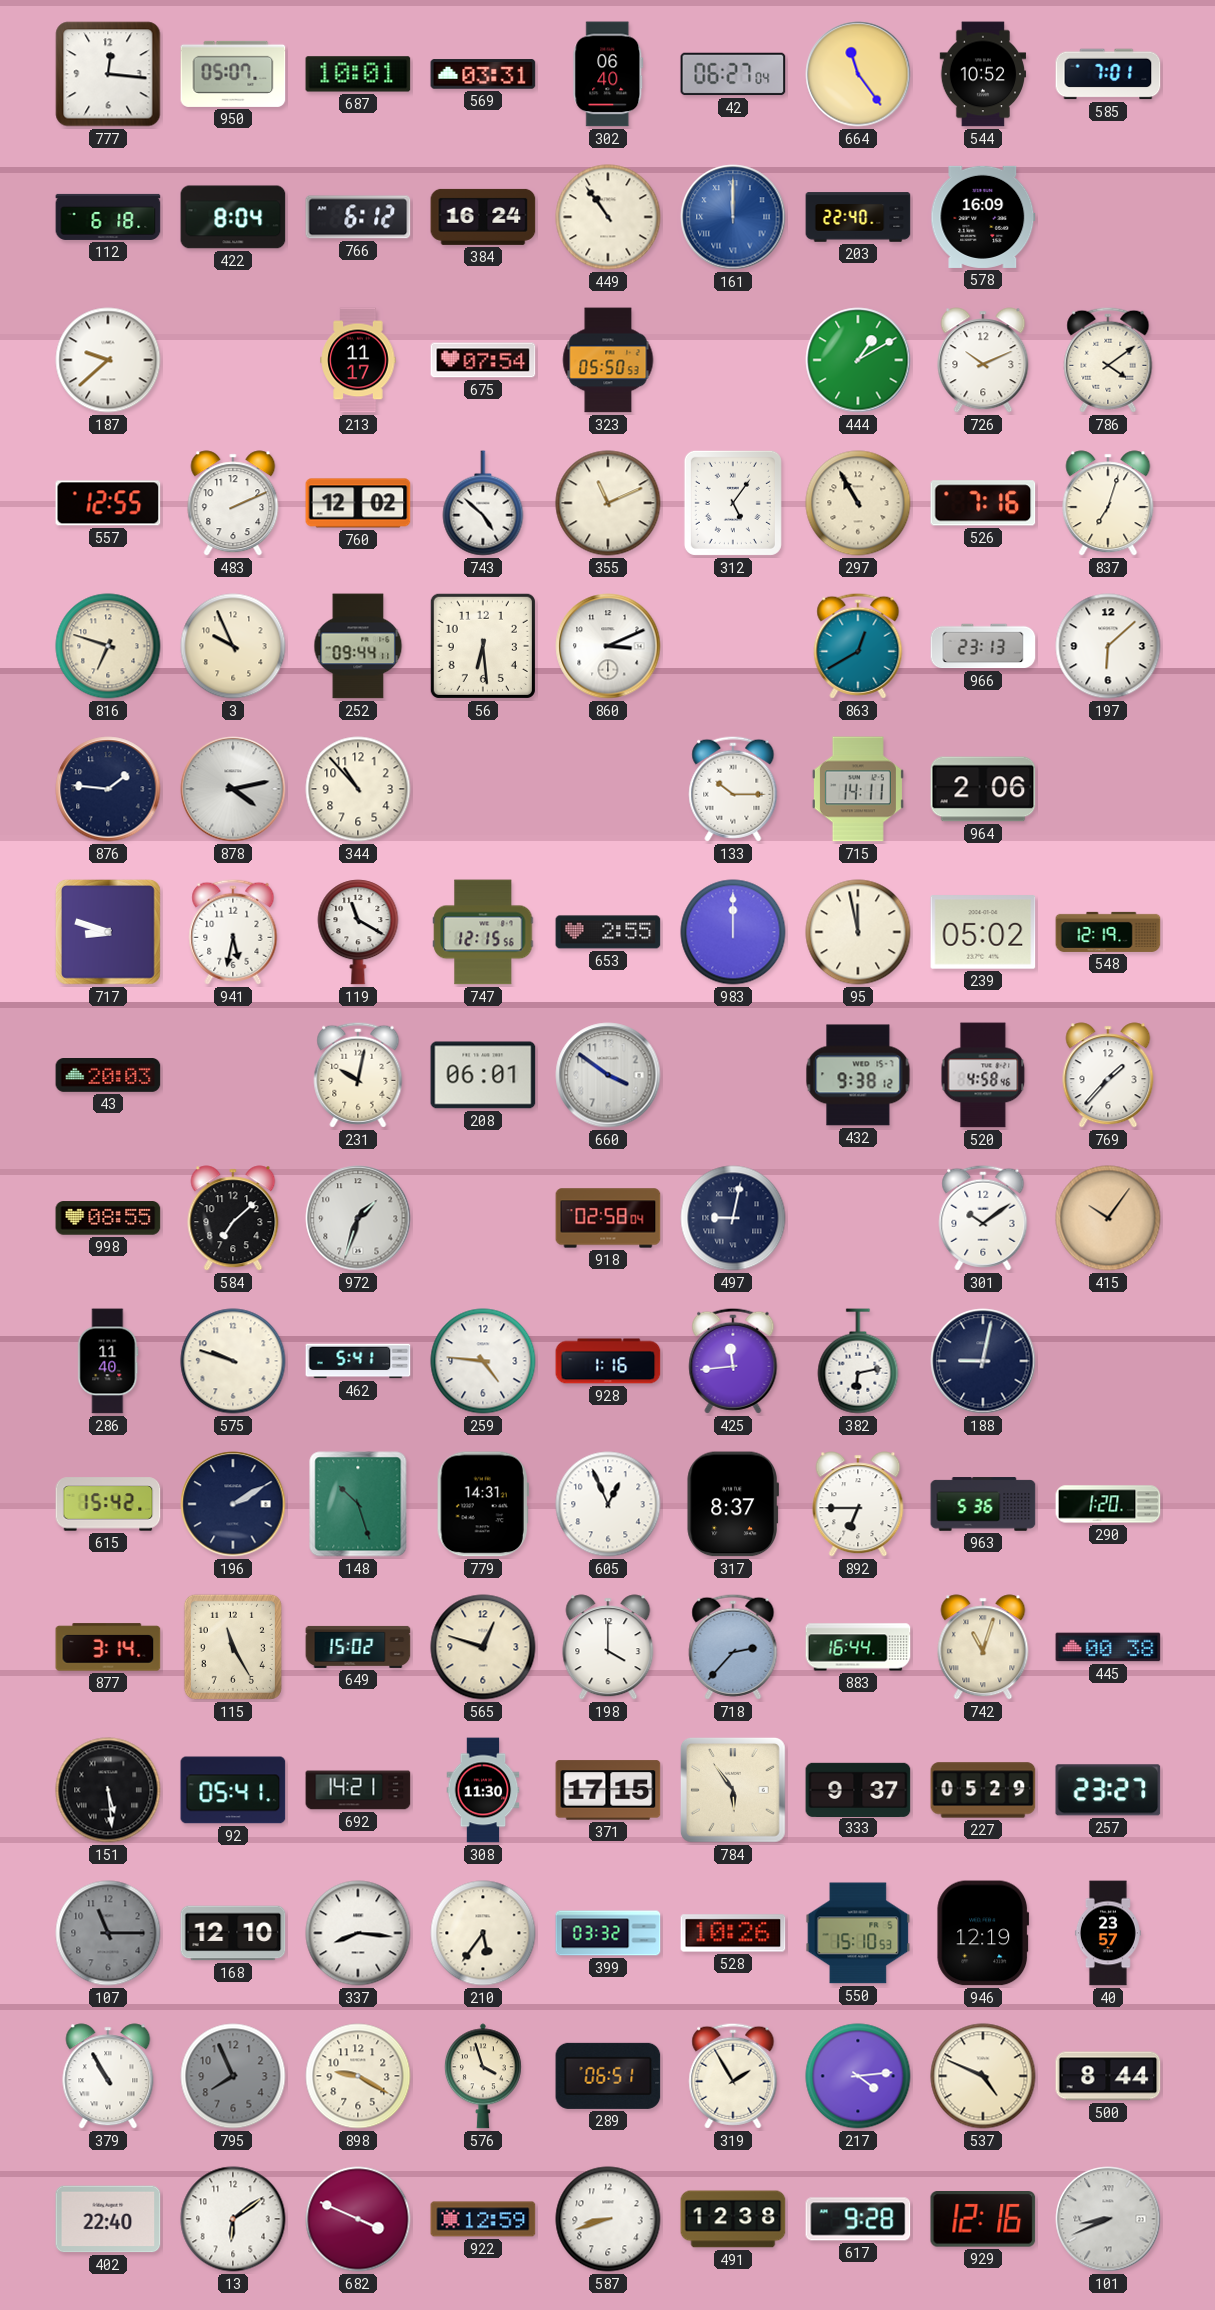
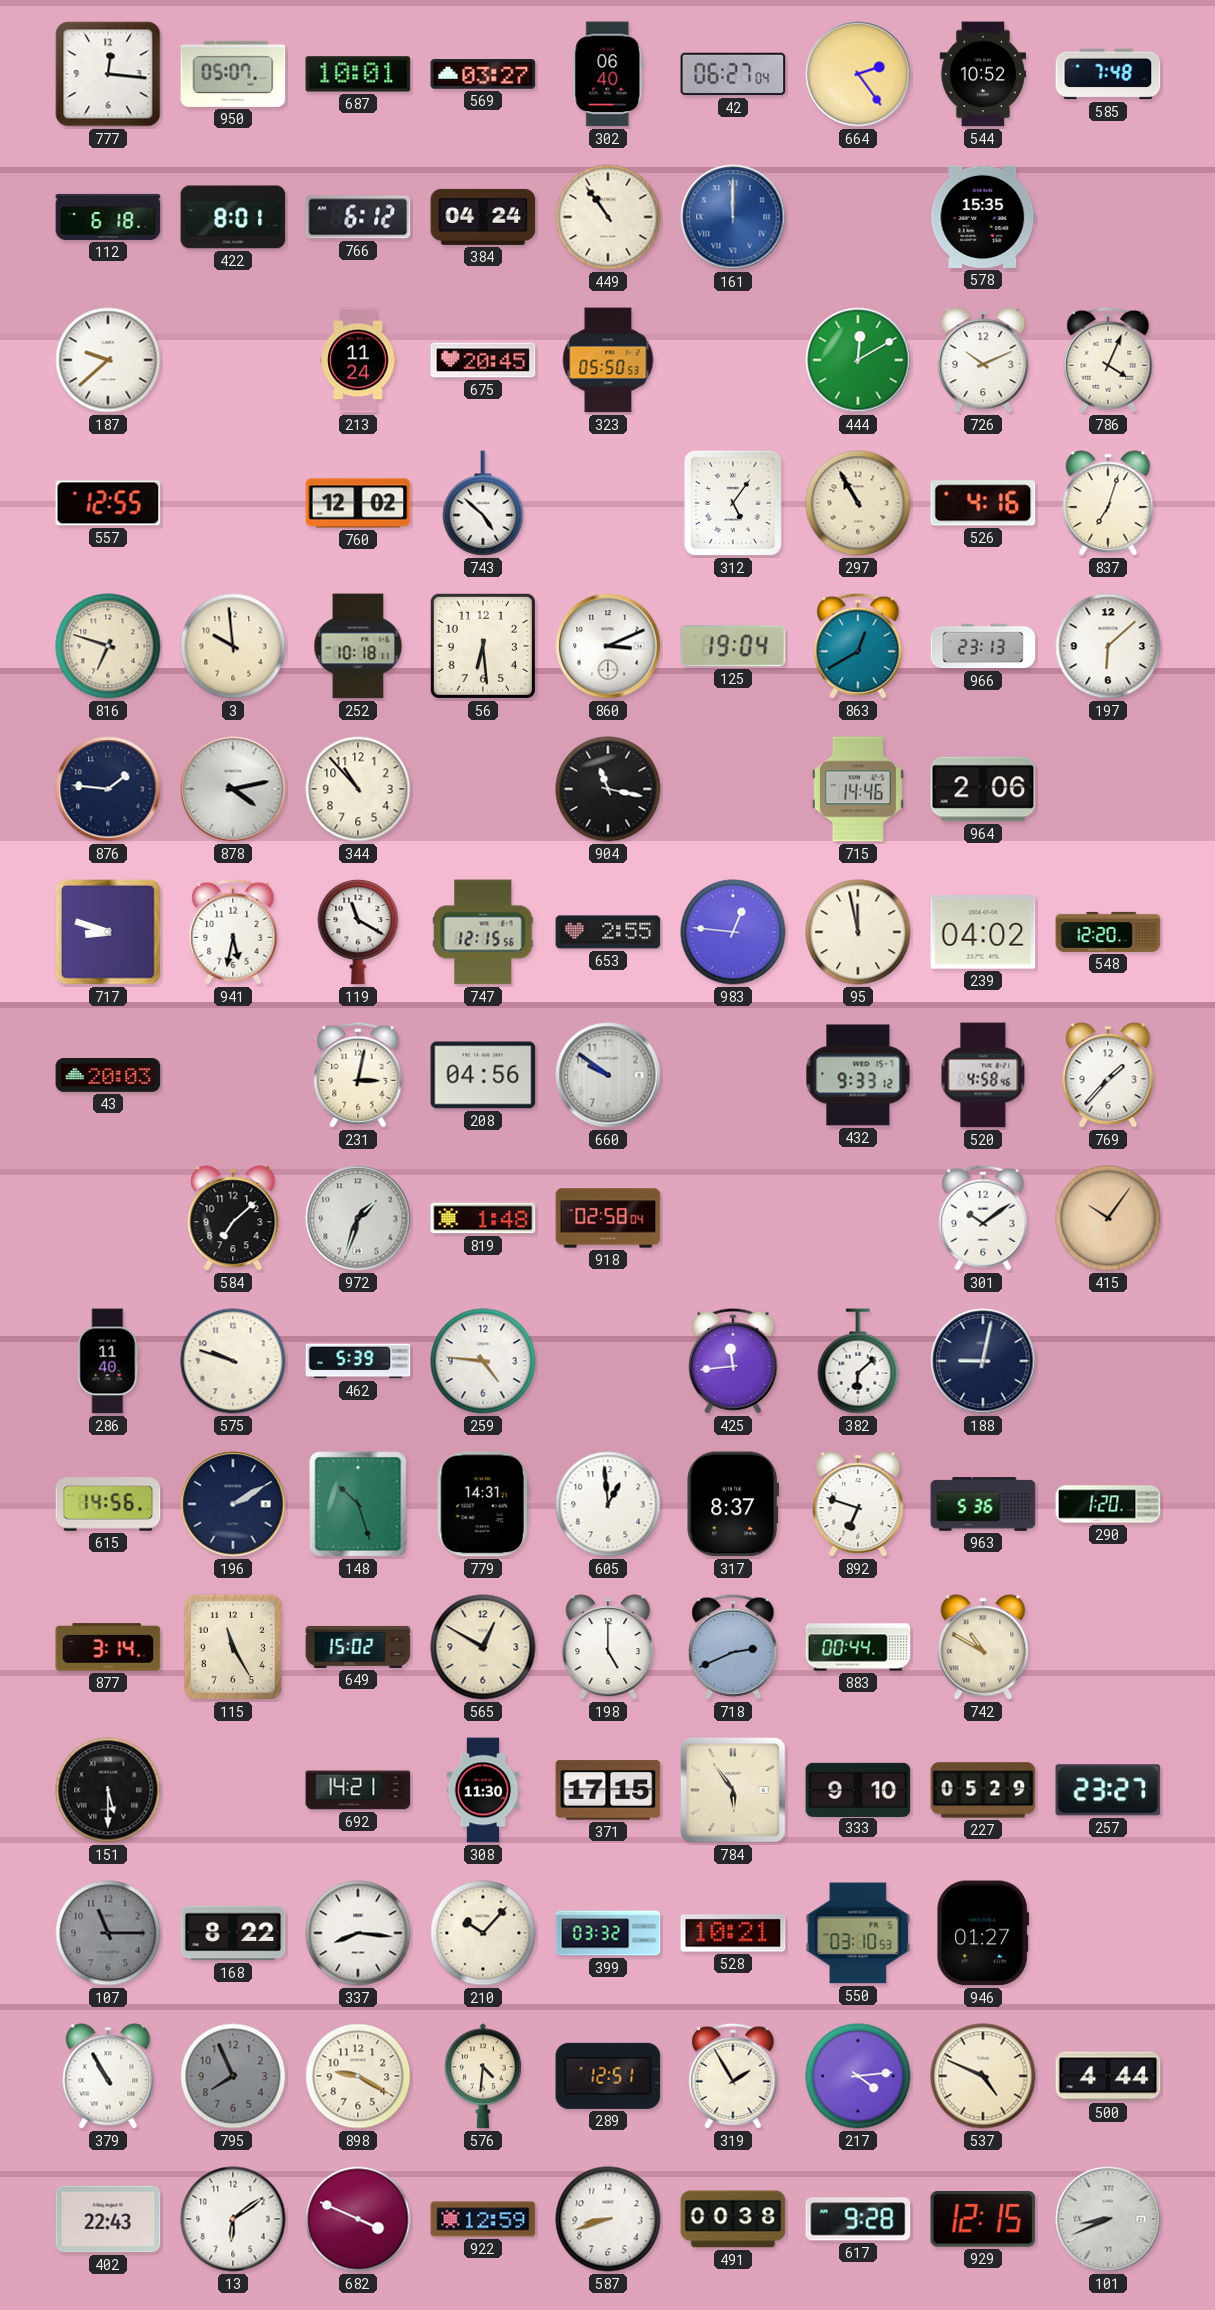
569: 03:31 -> 03:27 (483, 74)
664: 11:24 -> 2:24 (858, 74)
585: 7:01 -> 7:48 (1108, 74)
422: 8:04 -> 8:01 (233, 217)
384: 16:24 -> 04:24 (483, 217)
203: 22:40 -> none (858, 217)
578: 16:09 -> 15:35 (983, 217)
213: 11:17 -> 11:24 (358, 360)
675: 07:54 -> 20:45 (483, 360)
444: 1:10 -> 12:10 (858, 360)
786: 4:09 -> 4:04 (1108, 360)
483: 2:11 -> none (233, 503)
355: 11:11 -> none (608, 503)
526: 7:16 -> 4:16 (983, 503)
3: 9:56 -> 9:59 (233, 646)
252: 09:44 -> 10:18 (358, 646)
125: none -> 19:04 (733, 646)
904: none -> 11:17 (608, 789)
133: 10:15 -> none (733, 789)
715: 14:11 -> 14:46 (858, 789)
983: 12:00 -> 12:46 (733, 932)
239: 05:02 -> 04:02 (983, 932)
548: 12:19 -> 12:20 (1108, 932)
231: 10:02 -> 3:02 (358, 1075)
208: 06:01 -> 04:56 (483, 1075)
660: 3:51 -> 9:51 (608, 1075)
432: 9:38 -> 9:33 (858, 1075)
998: 08:55 -> none (108, 1218)
819: none -> 1:48 (483, 1218)
497: 9:02 -> none (733, 1218)
462: 5:41 -> 5:39 (358, 1361)
928: 1:16 -> none (608, 1361)
382: 6:13 -> 6:08 (858, 1361)
615: 15:42 -> 14:56 (108, 1504)
605: 12:56 -> 12:59 (608, 1504)
892: 6:45 -> 6:48 (858, 1504)
565: 12:48 -> 12:50 (483, 1647)
198: 4:00 -> 5:00 (608, 1647)
718: 2:37 -> 2:41 (733, 1647)
883: 16:44 -> 00:44 (858, 1647)
742: 11:03 -> 10:50 (983, 1647)
445: 00:38 -> none (1108, 1647)
151: 5:29 -> 5:30 (108, 1790)
92: 05:41 -> none (233, 1790)
333: 9:37 -> 9:10 (858, 1789)
168: 12:10 -> 8:22 (233, 1933)
210: 5:36 -> 10:07 (483, 1933)
528: 10:26 -> 10:21 (733, 1933)
550: 15:10 -> 03:10 (858, 1933)
946: 12:19 -> 01:27 (983, 1933)
40: 23:57 -> none (1108, 1933)
576: 3:57 -> 4:31 (483, 2076)
289: 06:51 -> 12:51 (608, 2076)
500: 8:44 -> 4:44 (1108, 2076)
402: 22:40 -> 22:43 (108, 2219)
491: 12:38 -> 00:38 (733, 2219)
929: 12:16 -> 12:15 (983, 2220)
